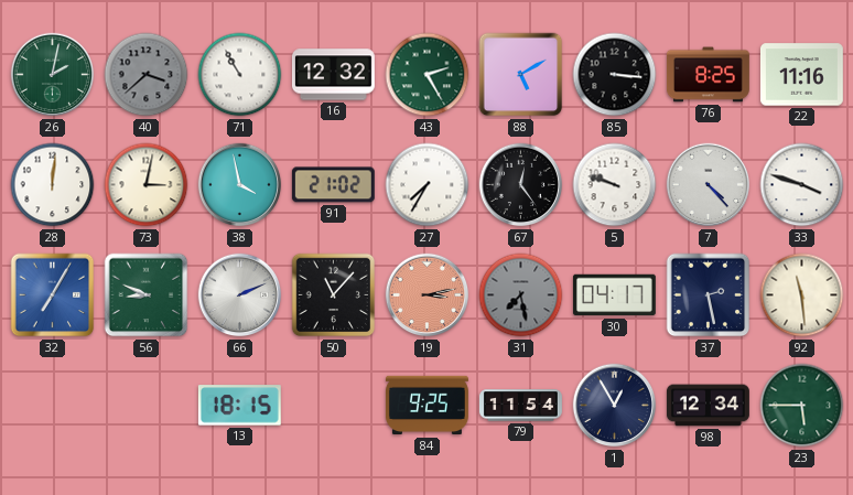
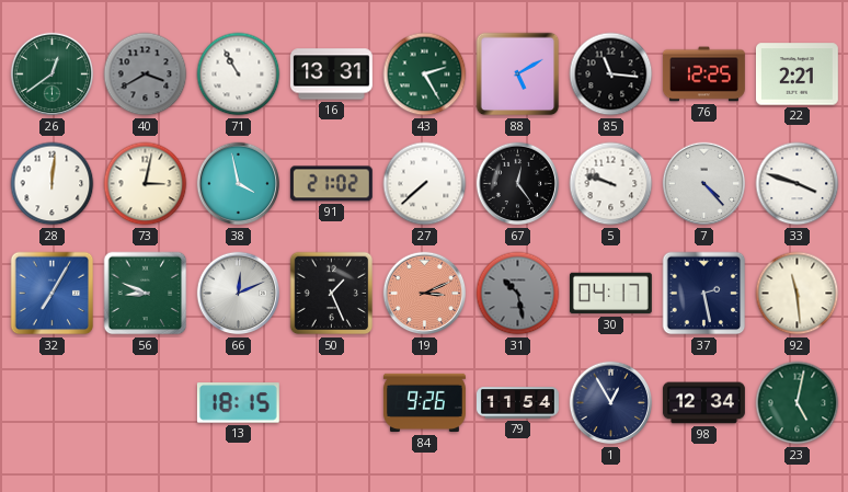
26: 2:02 -> 12:39 (53, 75)
40: 3:38 -> 3:40 (146, 75)
16: 12:32 -> 13:31 (331, 75)
85: 3:16 -> 11:16 (611, 75)
76: 8:25 -> 12:25 (703, 75)
22: 11:16 -> 2:21 (797, 75)
27: 7:35 -> 7:38 (425, 184)
66: 2:11 -> 12:11 (239, 294)
50: 11:07 -> 1:26 (332, 294)
19: 3:13 -> 3:11 (425, 294)
31: 7:28 -> 10:28 (518, 294)
84: 9:25 -> 9:26 (424, 403)
23: 5:45 -> 5:02 (798, 403)
